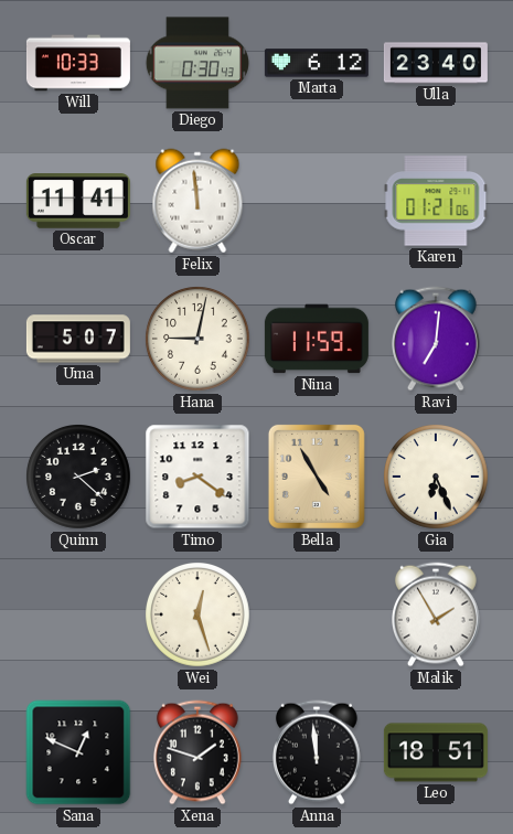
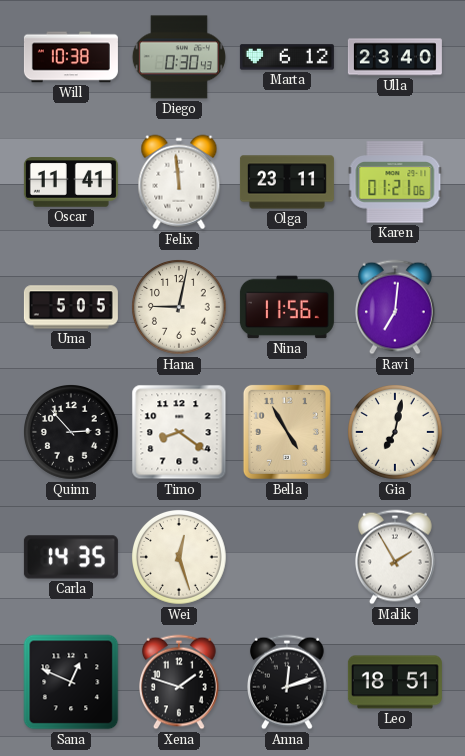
Will: 10:33 -> 10:38 (71, 57)
Olga: none -> 23:11 (287, 182)
Uma: 5:07 -> 5:05 (71, 307)
Nina: 11:59 -> 11:56 (287, 307)
Quinn: 2:22 -> 2:53 (72, 433)
Gia: 6:26 -> 7:02 (396, 433)
Carla: none -> 14:35 (71, 557)
Anna: 11:59 -> 12:12 (288, 682)
